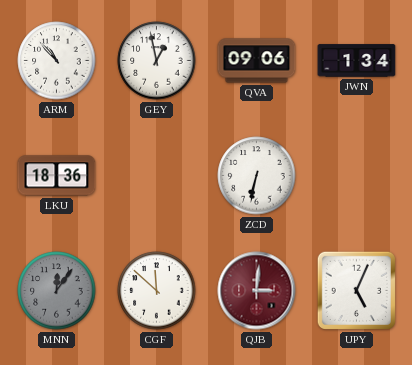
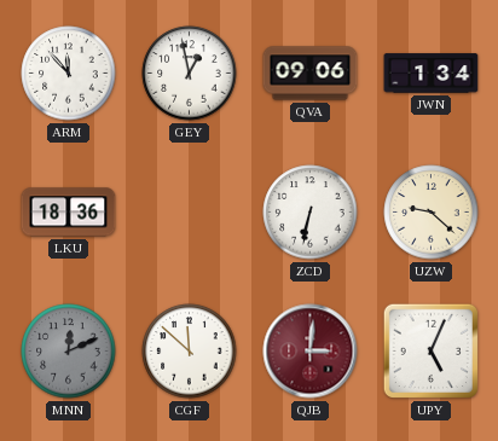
ARM: 10:53 -> 11:53 (69, 74)
UZW: none -> 9:22 (432, 213)
MNN: 12:06 -> 12:11 (69, 352)
